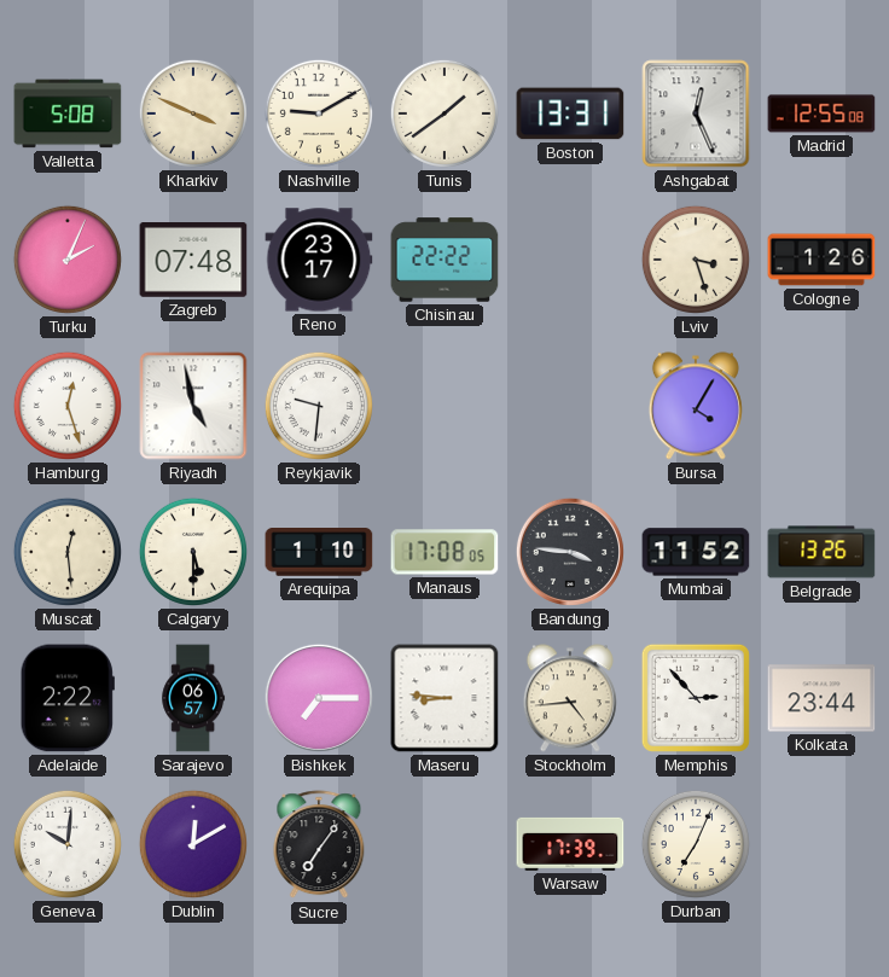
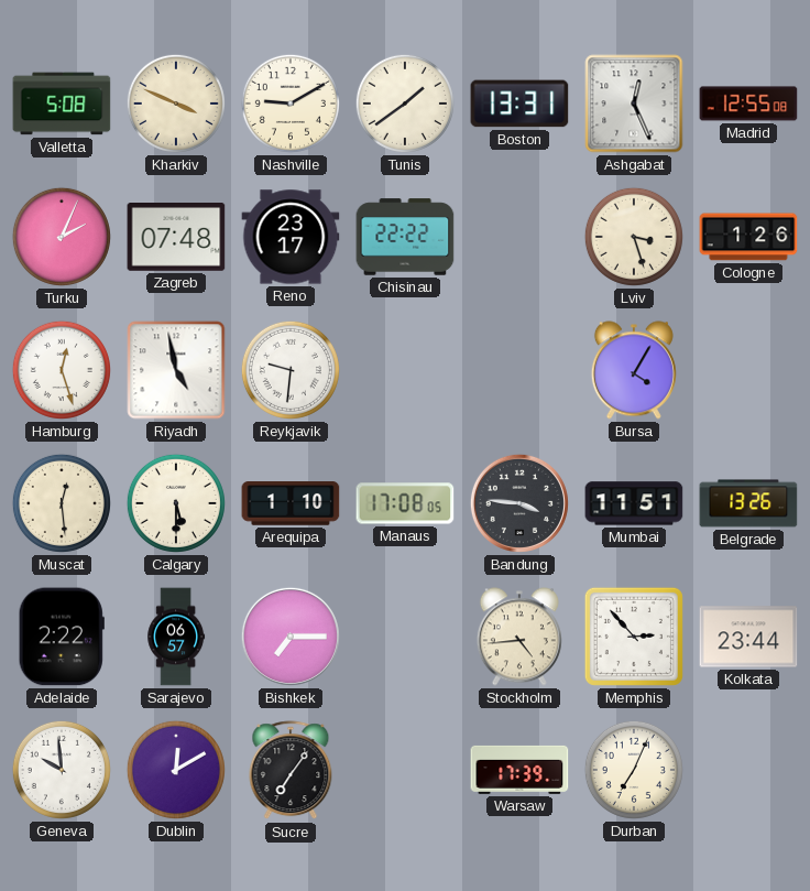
Mumbai: 11:52 -> 11:51 (634, 503)
Maseru: 8:46 -> none (444, 698)
Geneva: 10:01 -> 9:59 (62, 770)
